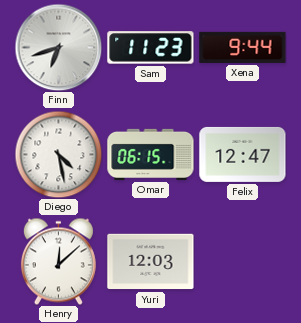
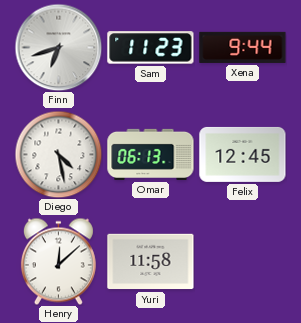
Omar: 06:15 -> 06:13 (151, 154)
Felix: 12:47 -> 12:45 (243, 154)
Yuri: 12:03 -> 11:58 (151, 262)
